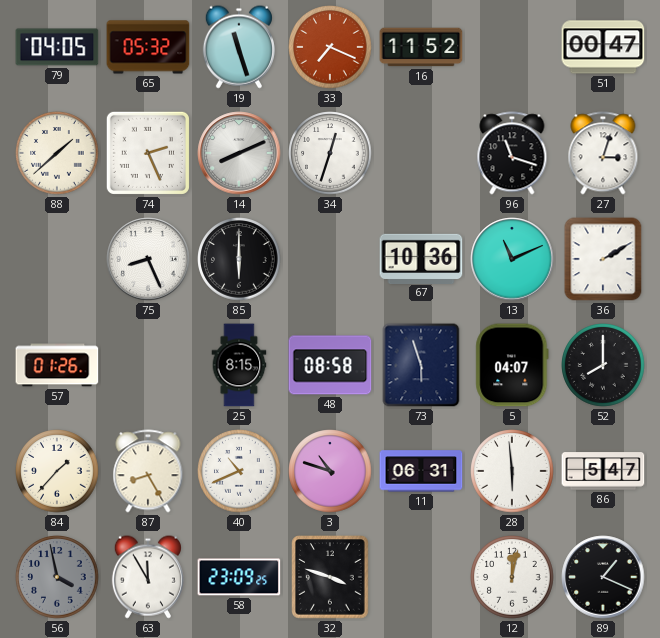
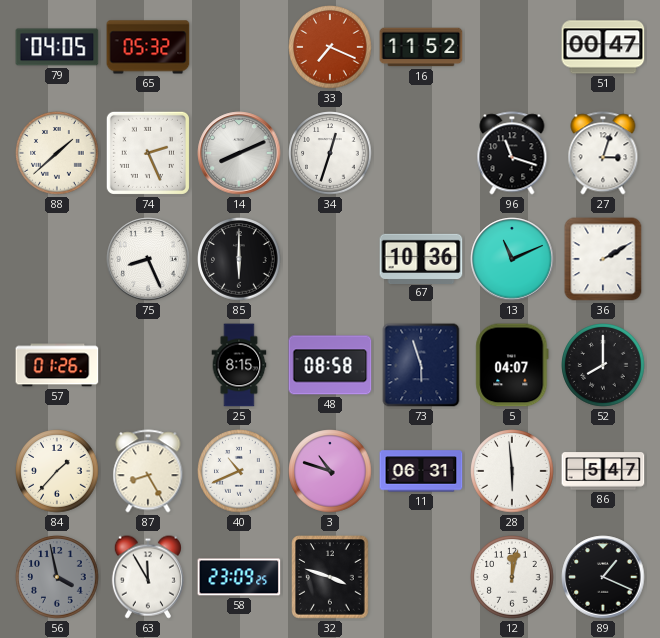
19: 11:27 -> none (239, 47)
